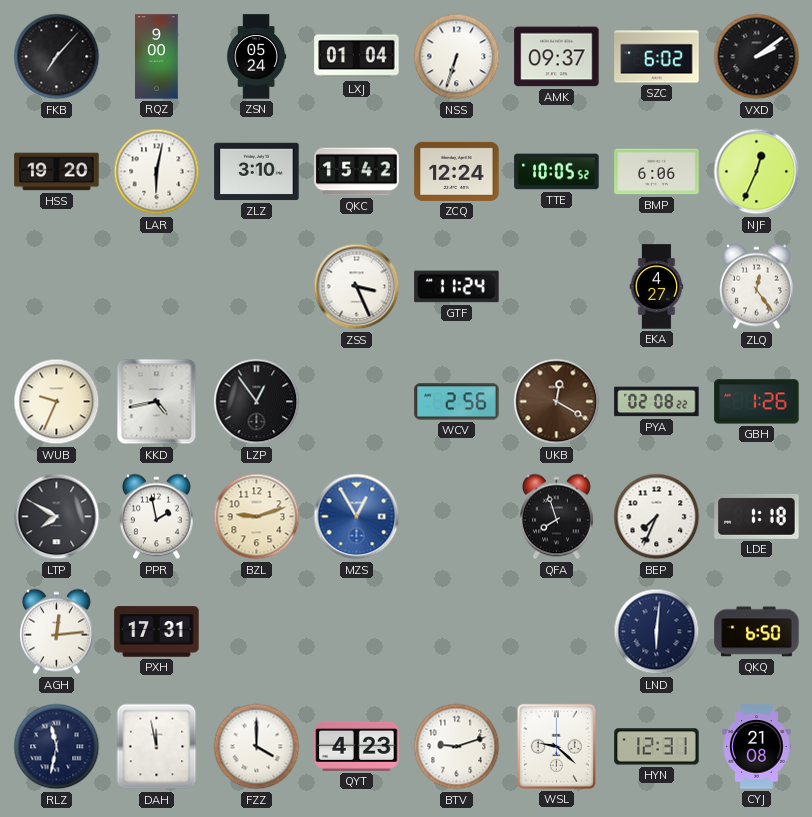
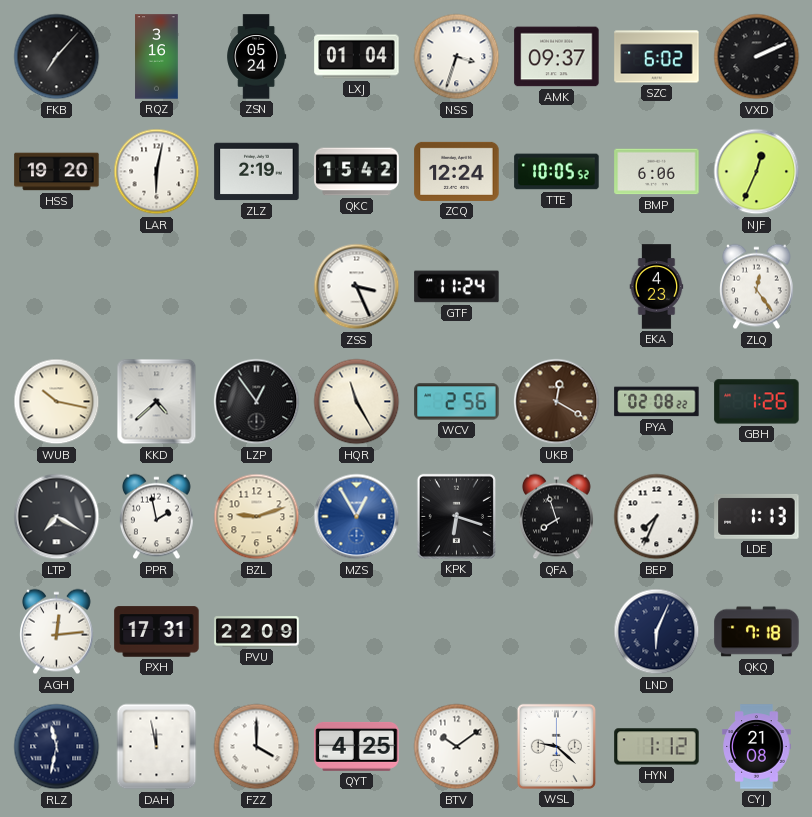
RQZ: 9:00 -> 3:16 (157, 57)
NSS: 6:33 -> 3:33 (457, 57)
VXD: 2:09 -> 2:11 (757, 57)
ZLZ: 3:10 -> 2:19 (257, 172)
EKA: 4:27 -> 4:23 (657, 287)
WUB: 9:34 -> 10:17 (57, 402)
KKD: 4:43 -> 4:38 (157, 402)
HQR: none -> 11:25 (357, 402)
LTP: 7:50 -> 7:20 (57, 517)
KPK: none -> 6:18 (456, 516)
LDE: 1:18 -> 1:13 (757, 516)
PVU: none -> 22:09 (257, 632)
LND: 6:01 -> 6:04 (657, 632)
QKQ: 6:50 -> 7:18 (757, 632)
QYT: 4:23 -> 4:25 (357, 746)
BTV: 9:12 -> 10:09 (457, 747)
HYN: 12:31 -> 1:12 (657, 747)
